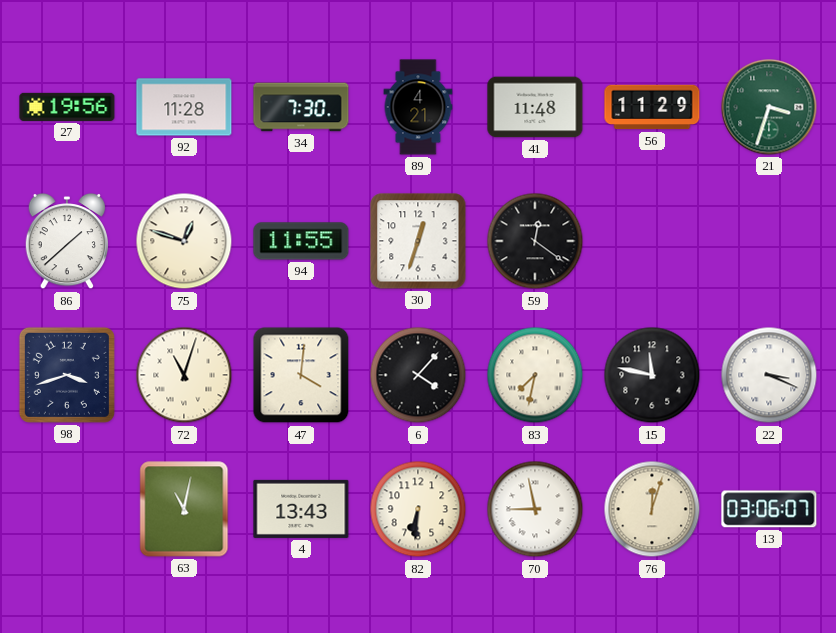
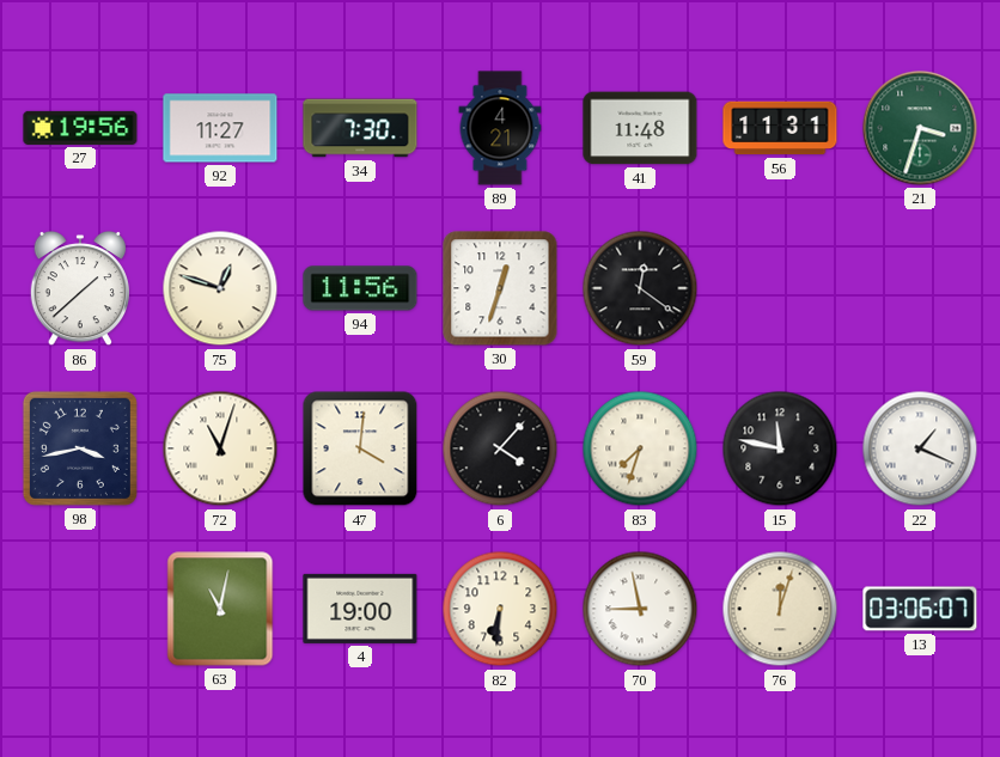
92: 11:28 -> 11:27 (220, 128)
56: 11:29 -> 11:31 (780, 128)
94: 11:55 -> 11:56 (360, 288)
98: 3:42 -> 3:43 (80, 448)
83: 7:32 -> 7:33 (640, 448)
22: 3:19 -> 1:19 (920, 448)
4: 13:43 -> 19:00 (360, 609)
